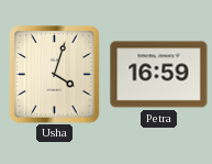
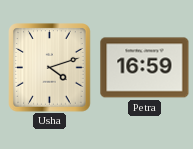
Usha: 4:03 -> 4:12 (50, 68)
